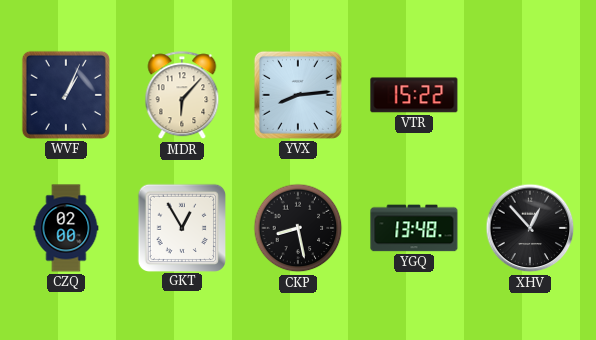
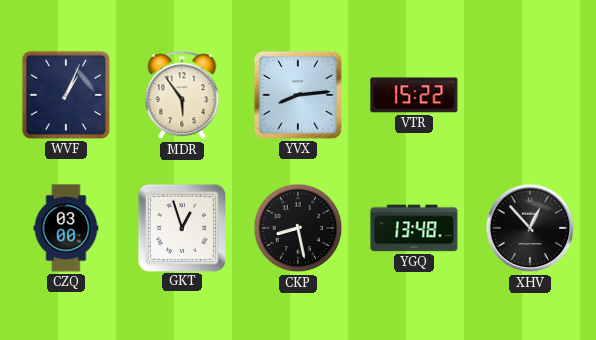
MDR: 6:07 -> 5:54 (182, 96)
CZQ: 02:00 -> 03:00 (66, 228)
GKT: 12:55 -> 12:57 (181, 227)
